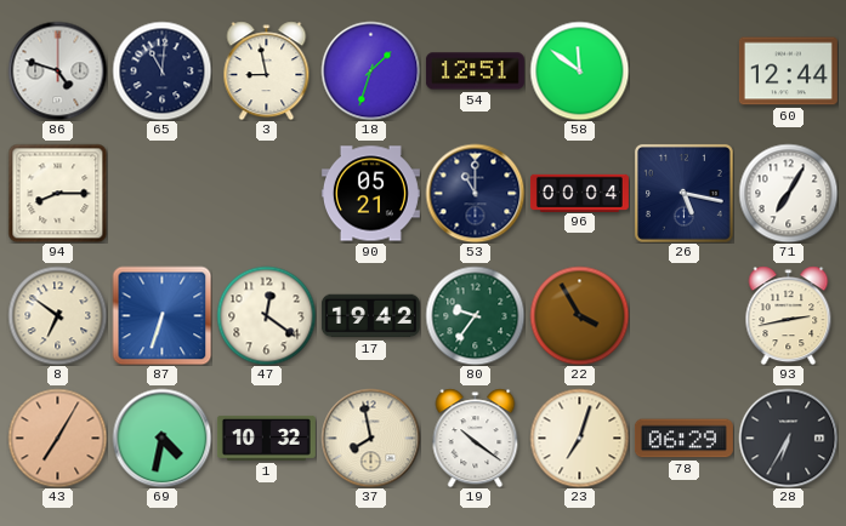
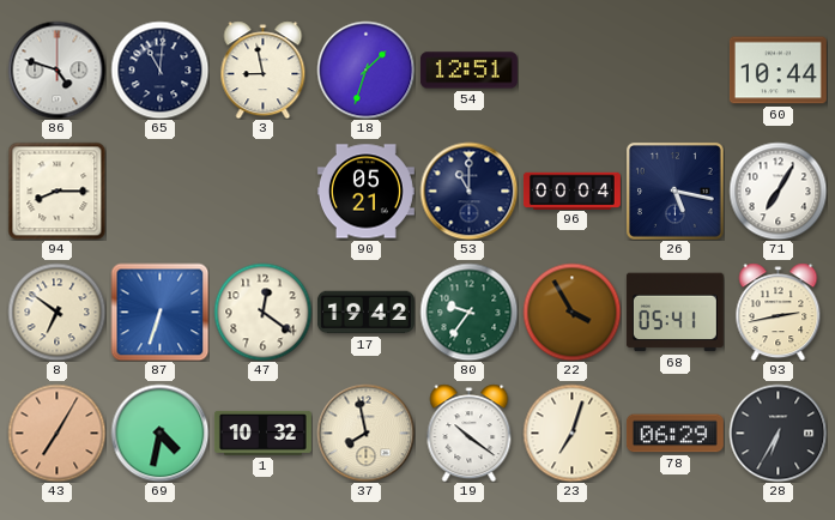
58: 11:51 -> none (579, 70)
60: 12:44 -> 10:44 (777, 71)
68: none -> 05:41 (674, 313)
